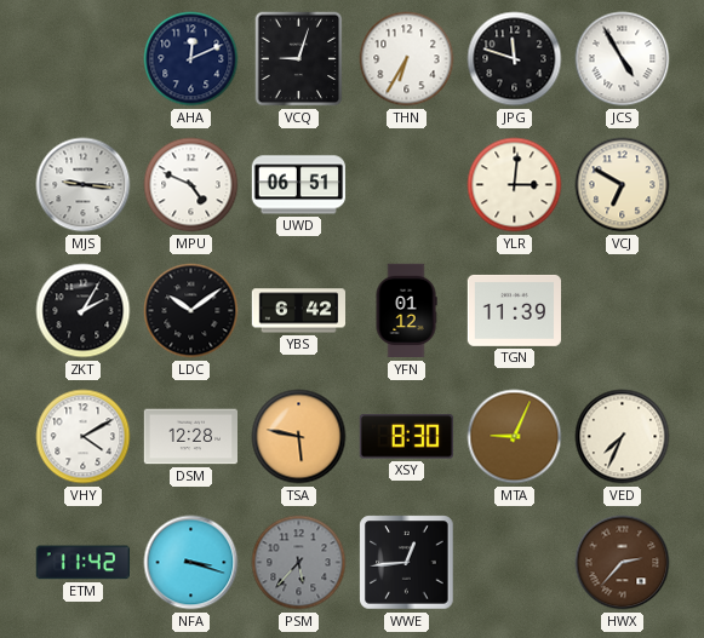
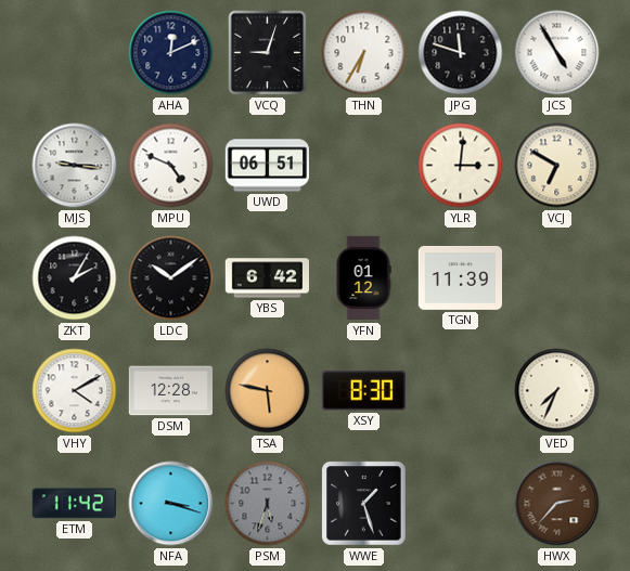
MTA: 9:04 -> none (515, 437)
PSM: 5:37 -> 5:33 (268, 504)
WWE: 12:44 -> 1:27 (364, 504)
